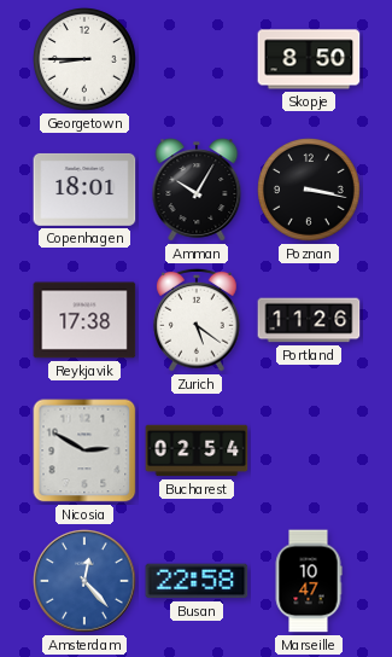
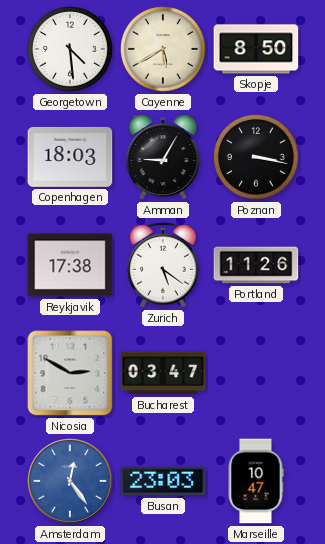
Georgetown: 8:45 -> 4:29 (71, 50)
Cayenne: none -> 5:40 (164, 50)
Copenhagen: 18:01 -> 18:03 (70, 157)
Amman: 10:05 -> 9:05 (163, 157)
Bucharest: 02:54 -> 03:47 (163, 373)
Amsterdam: 12:23 -> 12:24 (70, 481)
Busan: 22:58 -> 23:03 (163, 481)
